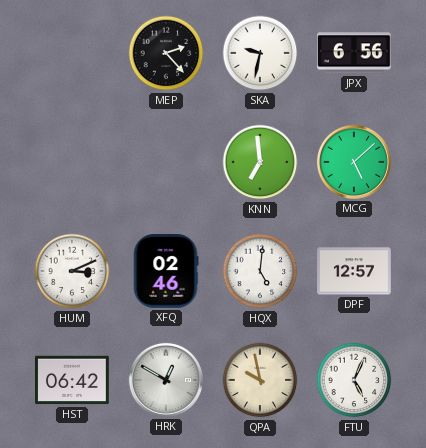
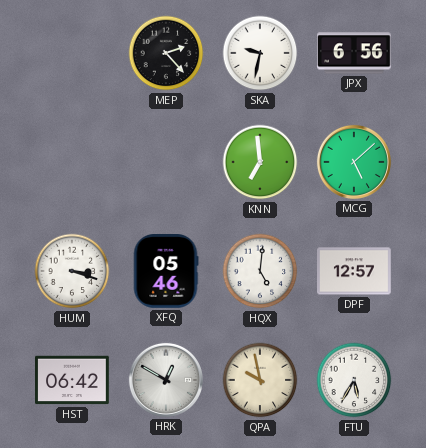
HUM: 3:11 -> 3:18 (72, 271)
XFQ: 02:46 -> 05:46 (166, 272)
FTU: 5:04 -> 5:35 (354, 380)
